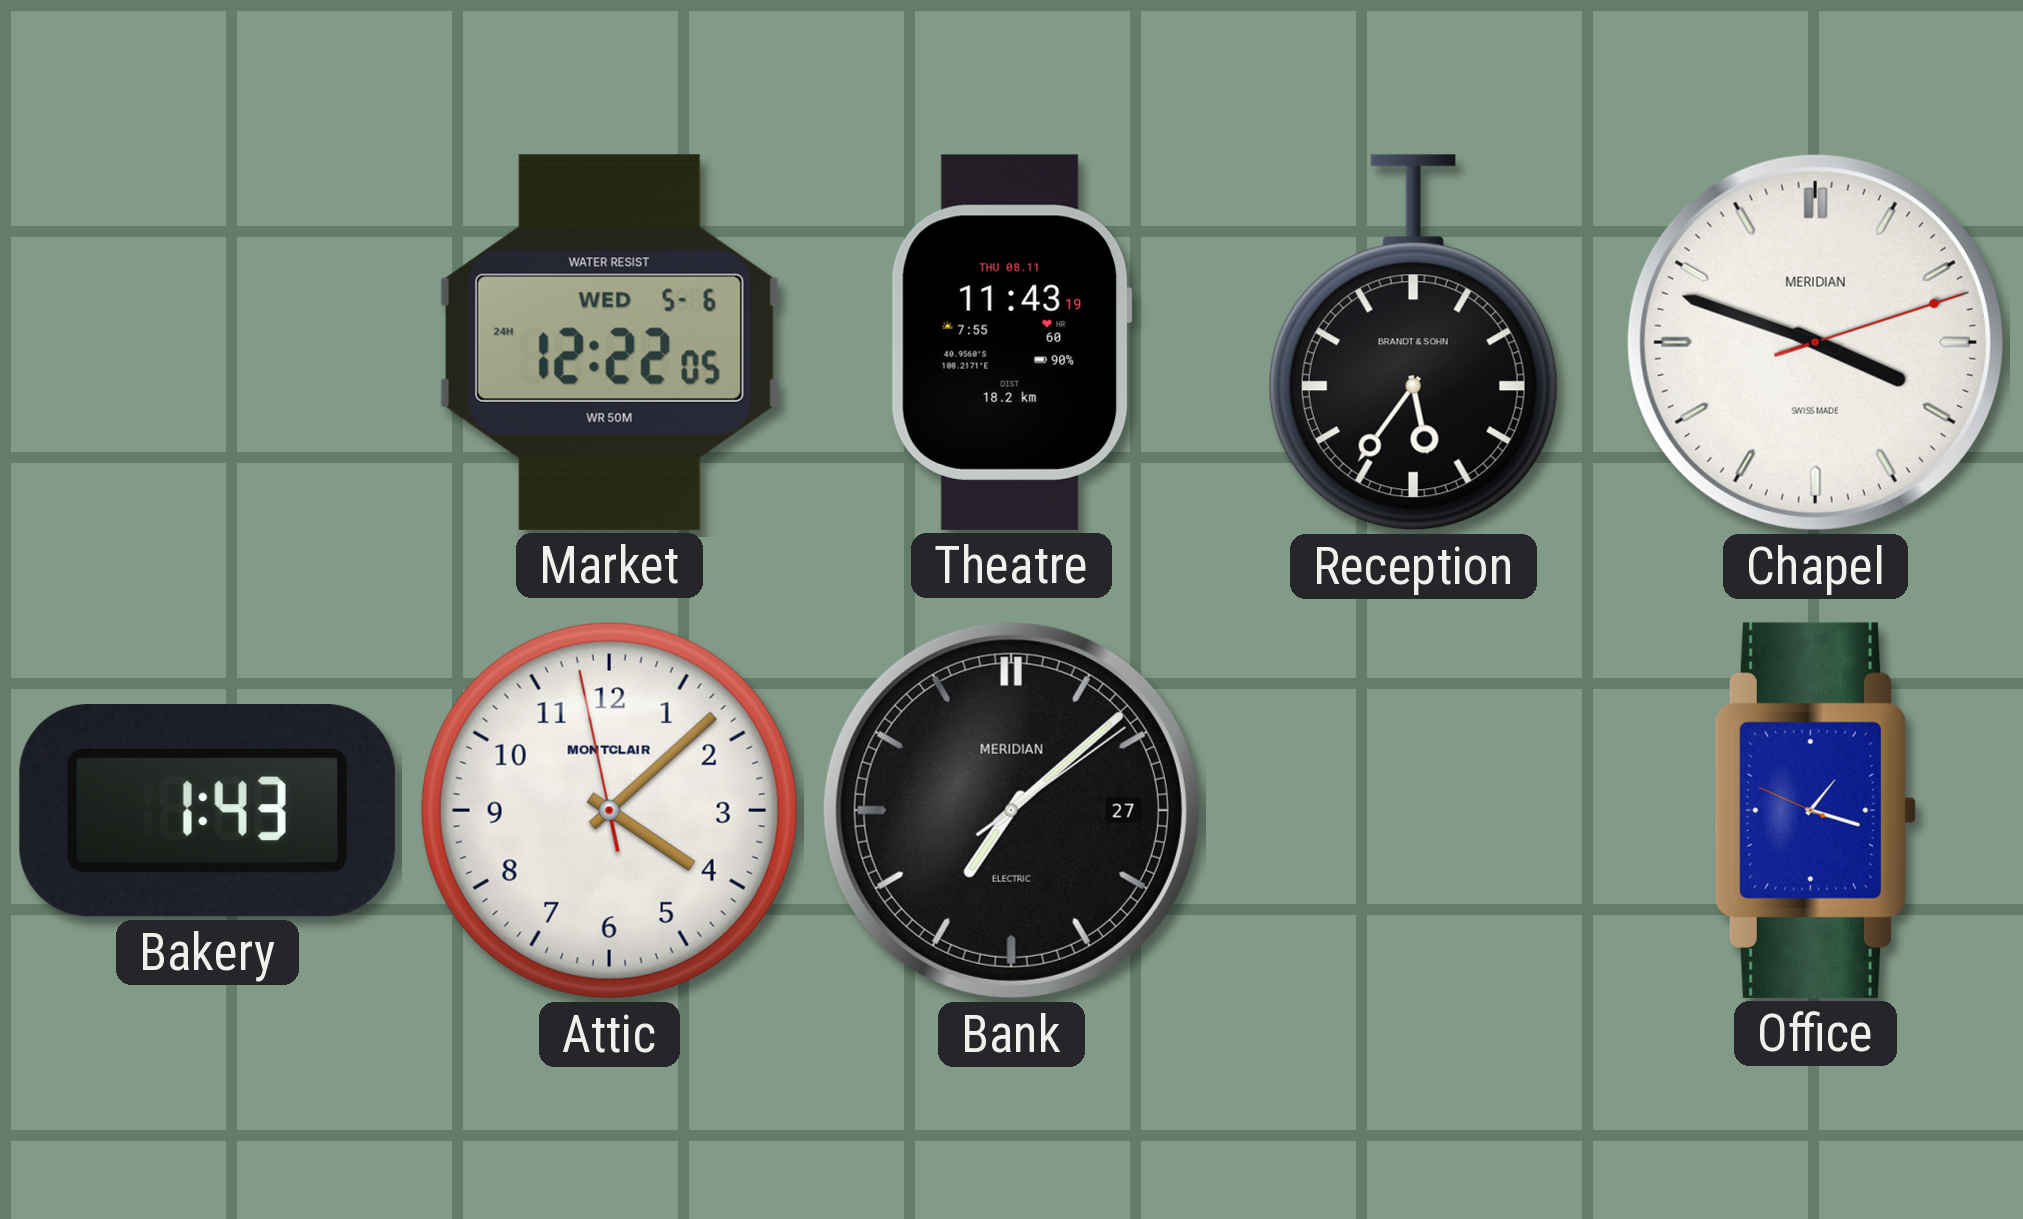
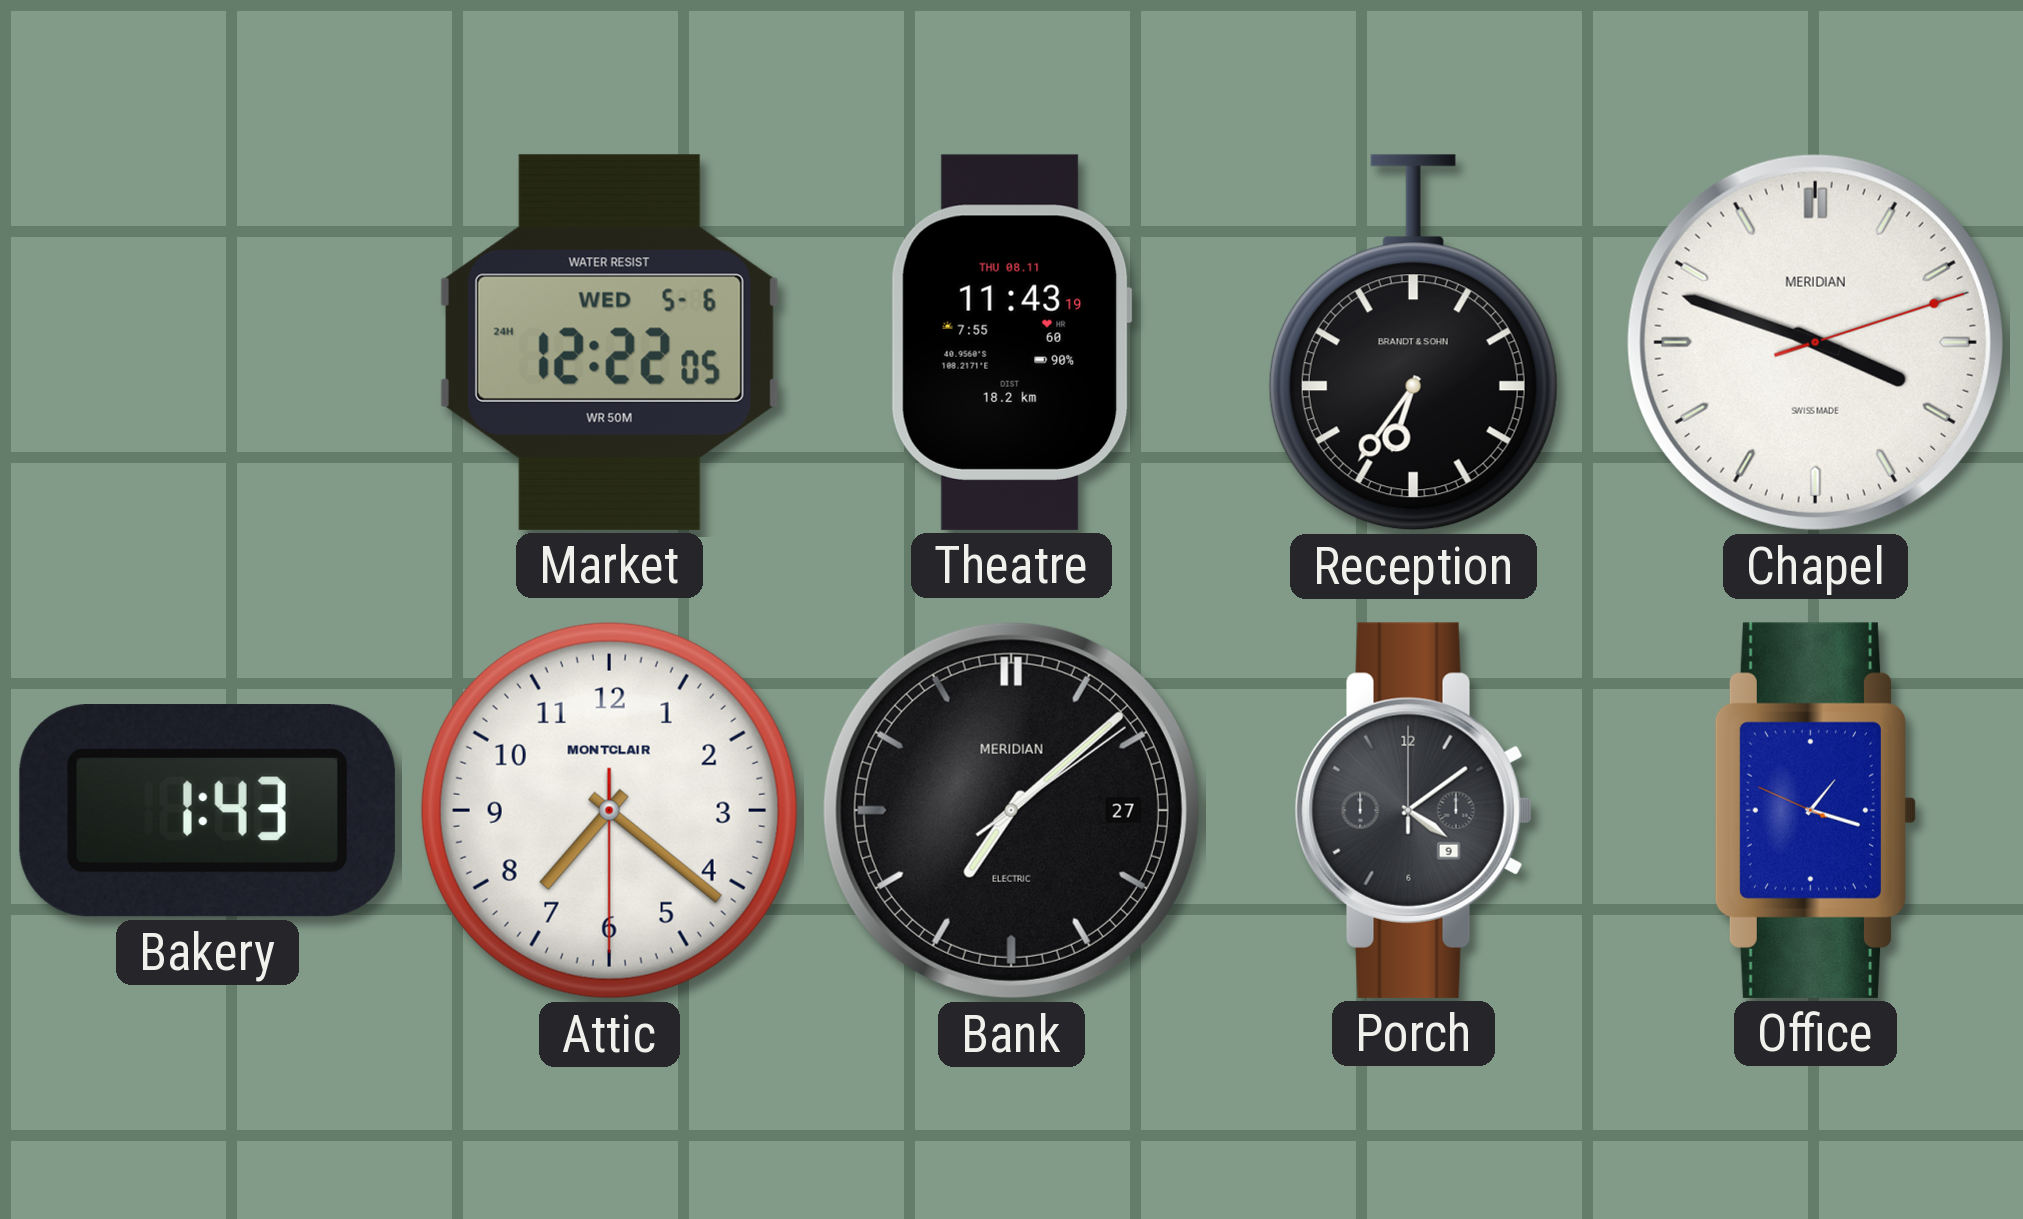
Reception: 5:36 -> 6:36 (1413, 343)
Attic: 4:07 -> 7:21 (609, 810)
Porch: none -> 4:09 (1413, 810)
